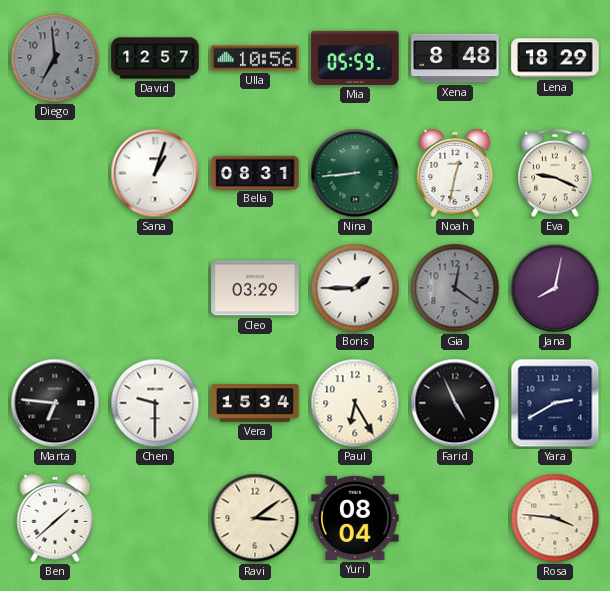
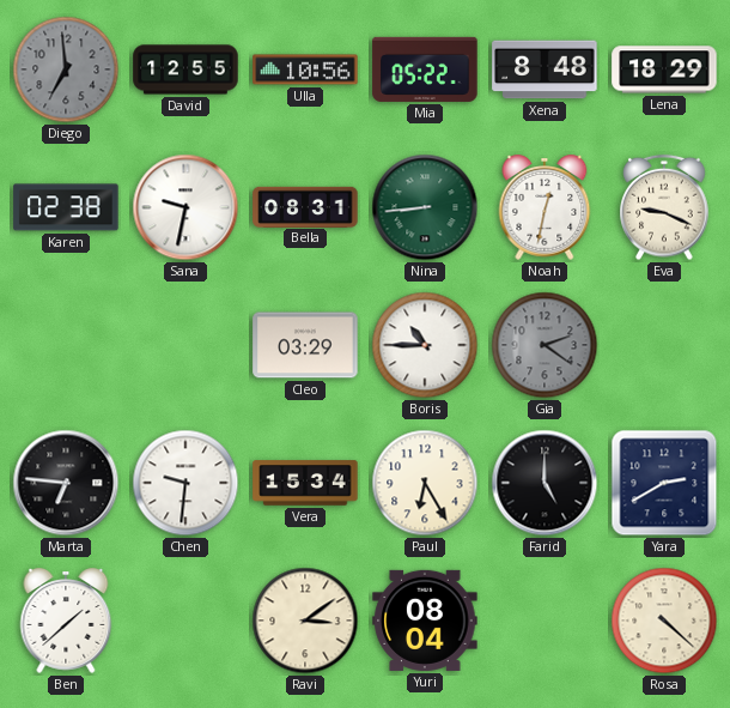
David: 12:57 -> 12:55 (185, 69)
Mia: 05:59 -> 05:22 (425, 69)
Karen: none -> 02:38 (66, 207)
Sana: 1:03 -> 9:32 (185, 207)
Boris: 1:45 -> 10:45 (425, 345)
Gia: 12:21 -> 2:21 (545, 345)
Jana: 8:02 -> none (555, 288)
Chen: 9:30 -> 9:31 (185, 483)
Farid: 4:56 -> 5:00 (545, 483)
Rosa: 3:46 -> 4:22 (664, 621)
